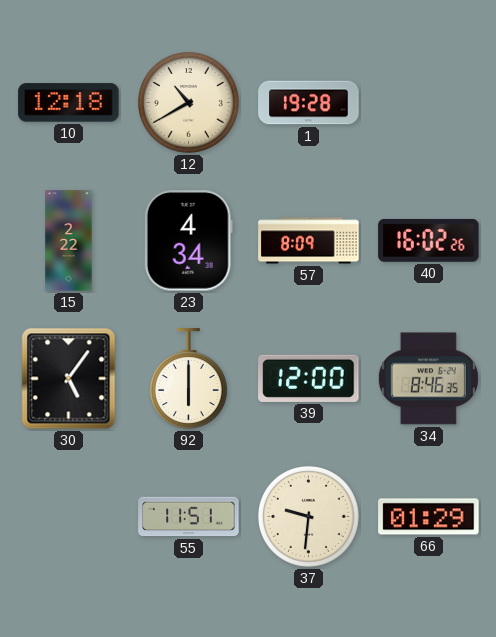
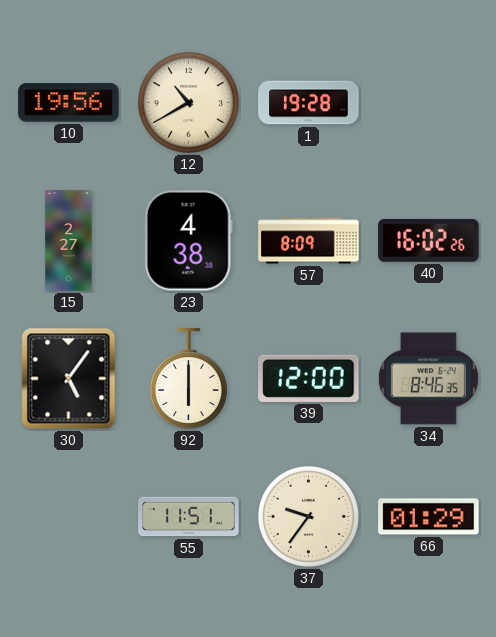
10: 12:18 -> 19:56 (69, 103)
15: 2:22 -> 2:27 (69, 241)
23: 4:34 -> 4:38 (188, 241)
37: 9:31 -> 9:36 (309, 517)
